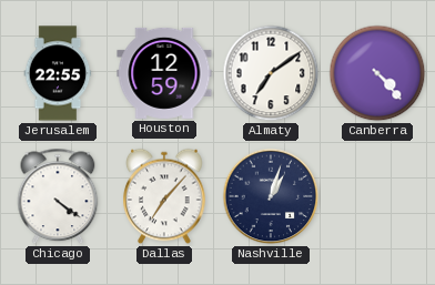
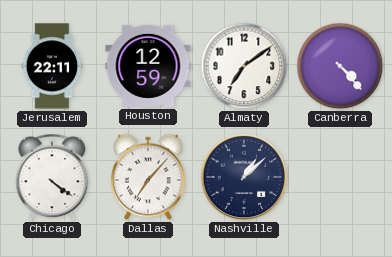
Jerusalem: 22:55 -> 22:11 (52, 66)
Nashville: 1:03 -> 1:08 (244, 177)
